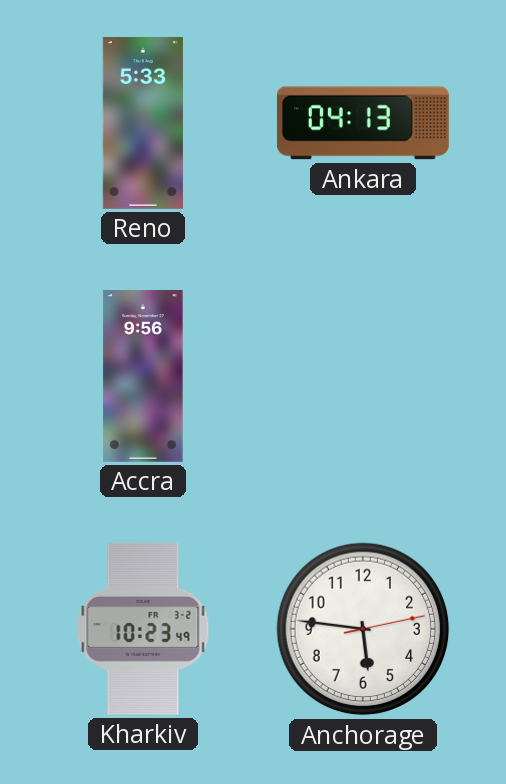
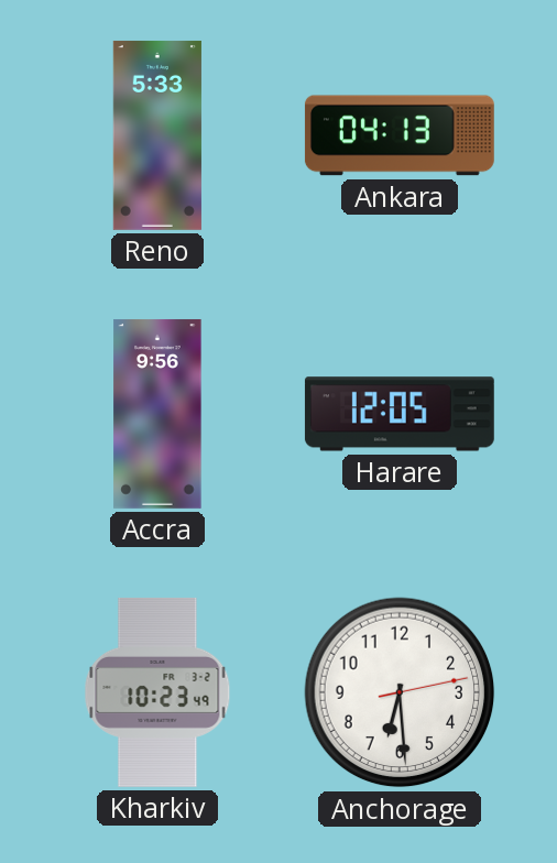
Harare: none -> 12:05 (400, 414)
Anchorage: 5:46 -> 6:29 (400, 692)
